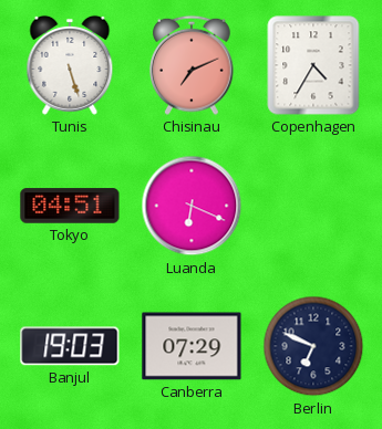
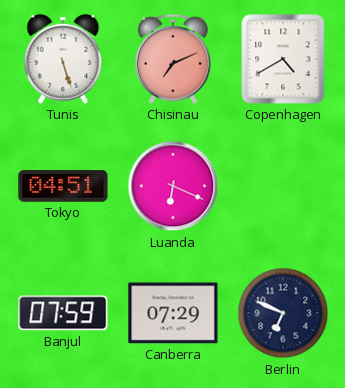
Copenhagen: 4:35 -> 4:40 (283, 59)
Banjul: 19:03 -> 07:59 (63, 313)
